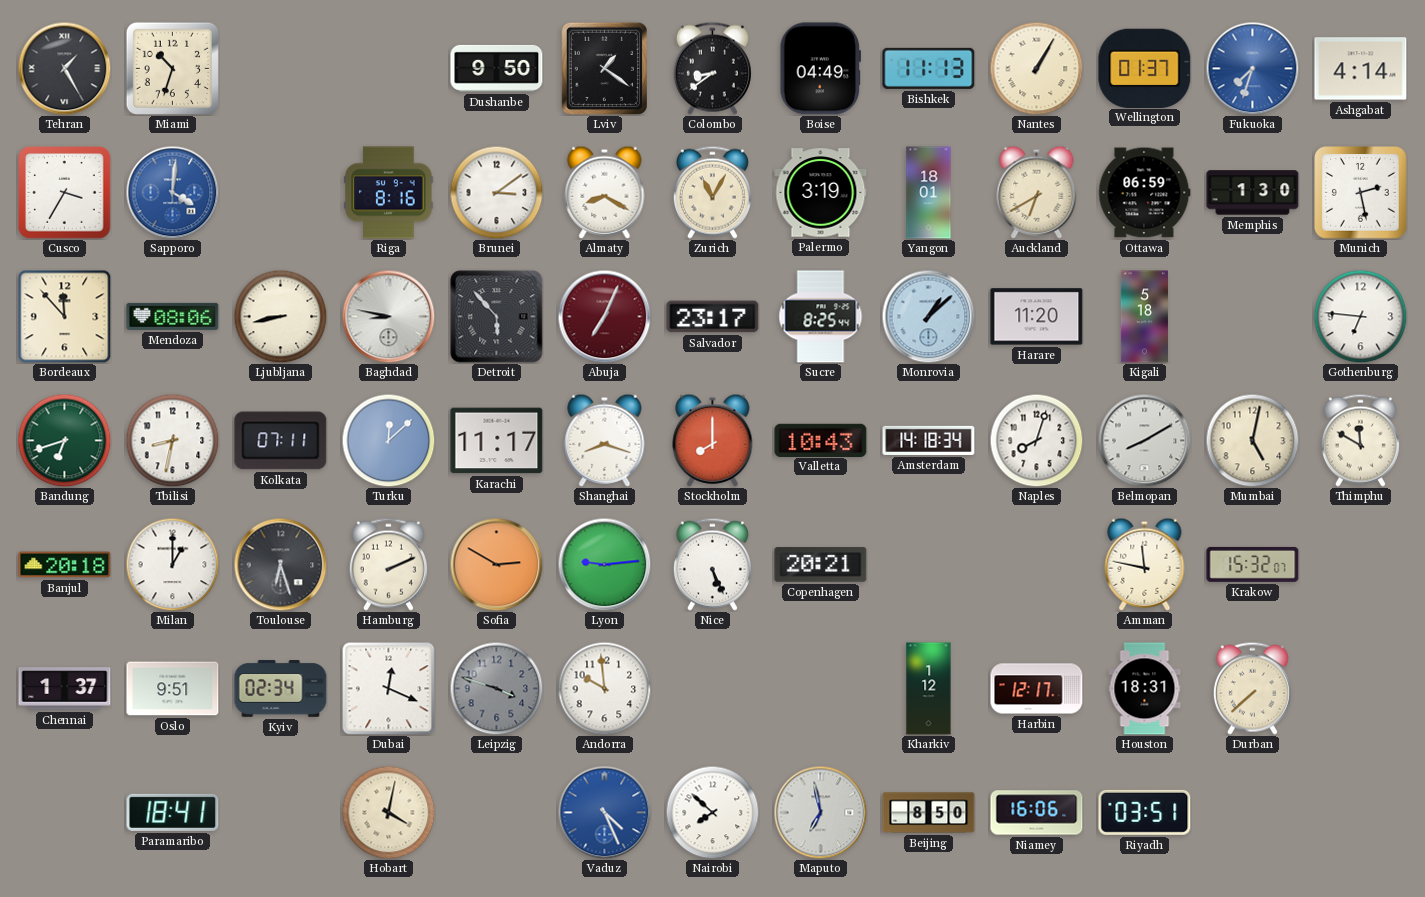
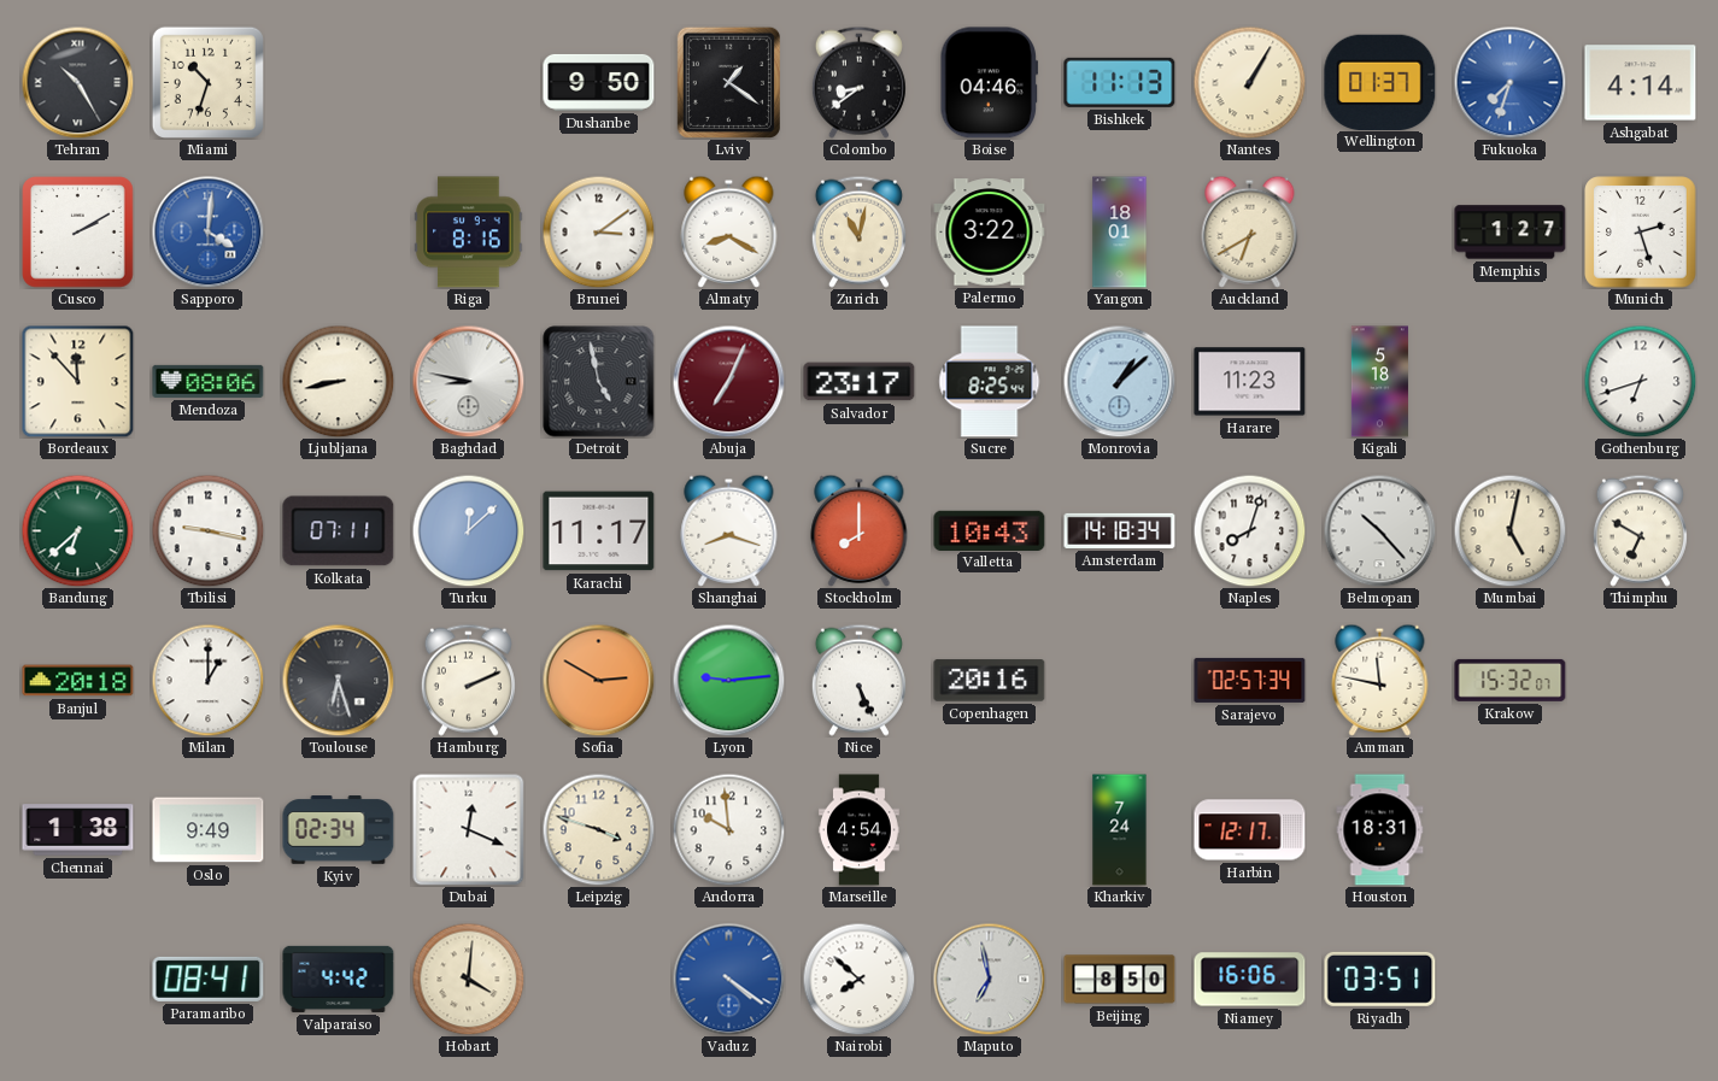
Tehran: 1:25 -> 10:25 (77, 82)
Boise: 04:49 -> 04:46 (989, 83)
Cusco: 3:35 -> 2:10 (78, 233)
Zurich: 11:05 -> 11:02 (858, 231)
Palermo: 3:19 -> 3:22 (990, 233)
Ottawa: 06:59 -> none (1145, 193)
Memphis: 1:30 -> 1:27 (1511, 233)
Munich: 2:28 -> 2:27 (1641, 233)
Detroit: 5:53 -> 4:58 (599, 382)
Harare: 11:20 -> 11:23 (1250, 382)
Gothenburg: 6:46 -> 6:42 (1640, 381)
Bandung: 6:42 -> 6:38 (77, 530)
Tbilisi: 8:32 -> 9:17 (207, 530)
Belmopan: 8:10 -> 10:23 (1379, 530)
Thimphu: 11:50 -> 6:50 (1640, 530)
Copenhagen: 20:21 -> 20:16 (990, 681)
Sarajevo: none -> 02:57 (1250, 680)
Chennai: 1:37 -> 1:38 (78, 830)
Oslo: 9:51 -> 9:49 (209, 830)
Leipzig dial: grey -> cream (598, 829)
Marseille: none -> 4:54 (858, 830)
Kharkiv: 1:12 -> 7:24 (1120, 830)
Durban: 7:38 -> none (1252, 688)
Paramaribo: 18:41 -> 08:41 (209, 979)
Valparaiso: none -> 4:42 (339, 979)
Hobart: 4:02 -> 4:01 (468, 979)
Vaduz: 4:26 -> 4:21 (728, 979)
